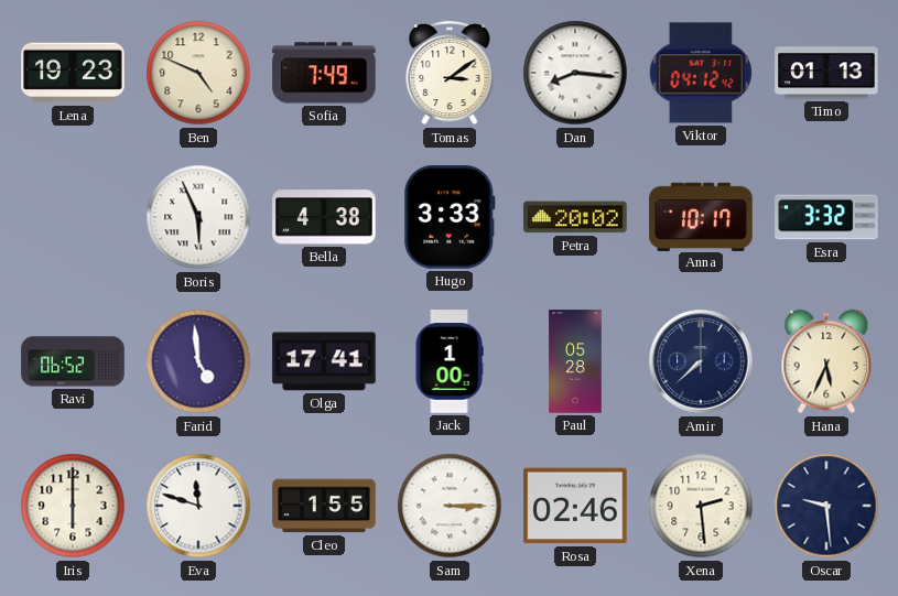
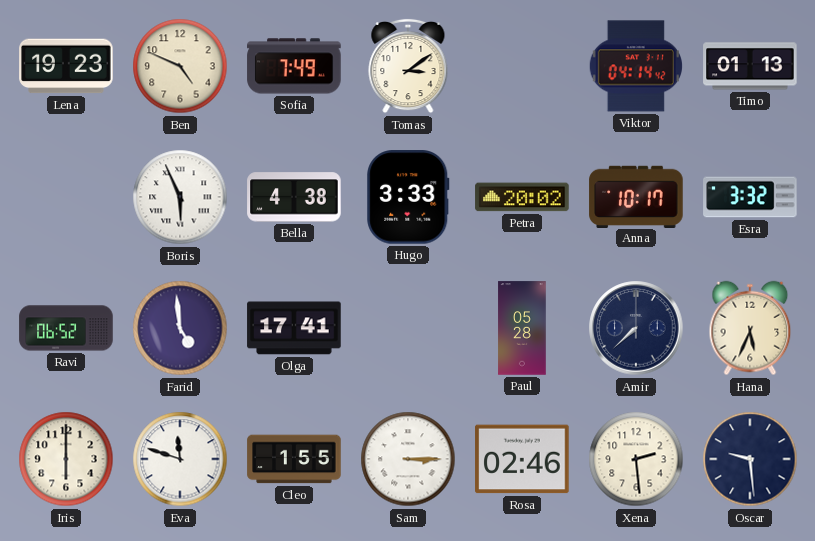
Dan: 8:16 -> none (575, 73)
Viktor: 04:12 -> 04:14 (635, 66)
Jack: 1:00 -> none (450, 361)
